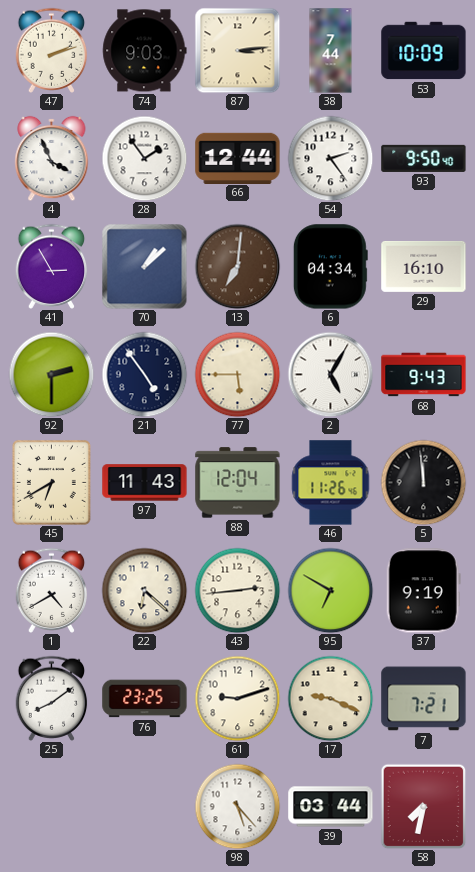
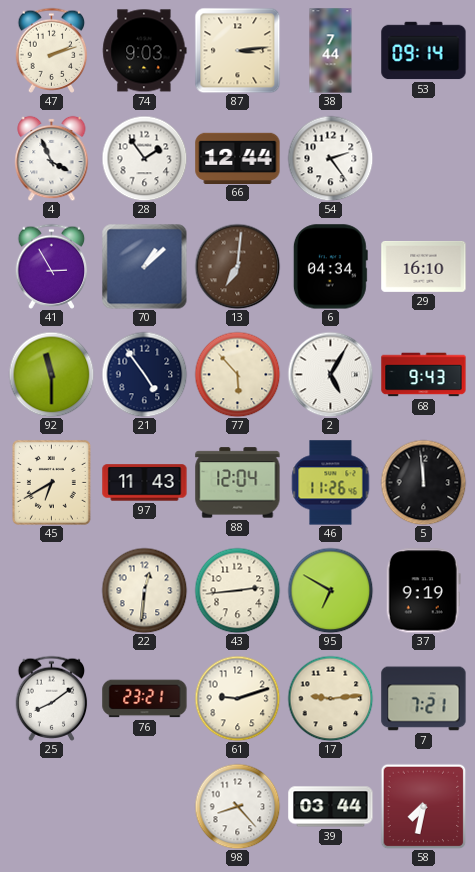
53: 10:09 -> 09:14 (424, 51)
93: 9:50 -> none (424, 158)
92: 2:30 -> 11:30 (51, 374)
77: 5:45 -> 5:53 (237, 374)
1: 4:40 -> none (52, 590)
22: 6:22 -> 12:31 (144, 590)
76: 23:25 -> 23:21 (145, 699)
17: 9:19 -> 9:14 (330, 698)
98: 5:23 -> 8:23 (237, 806)
